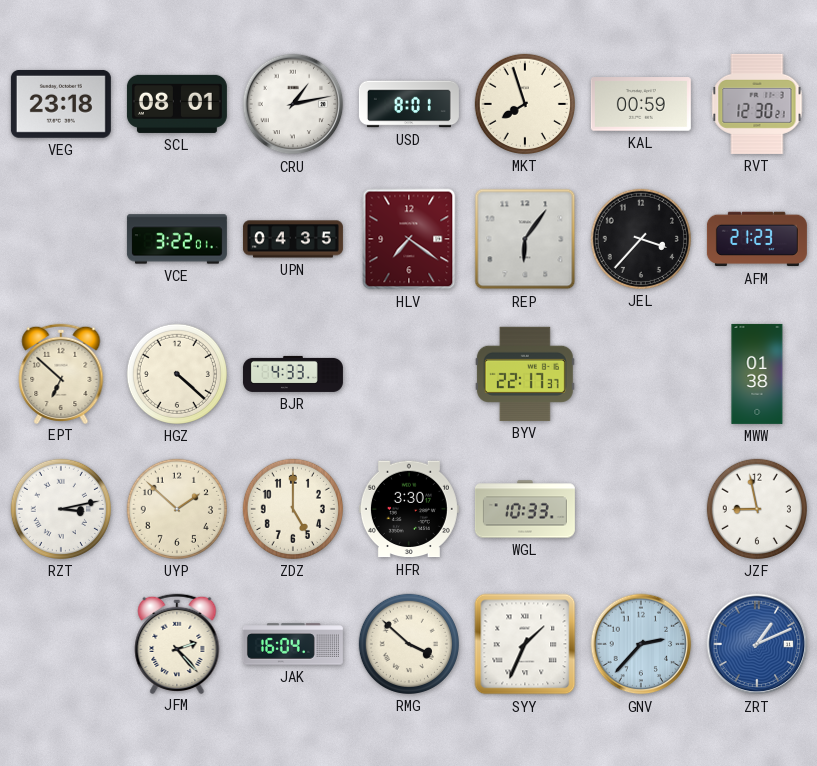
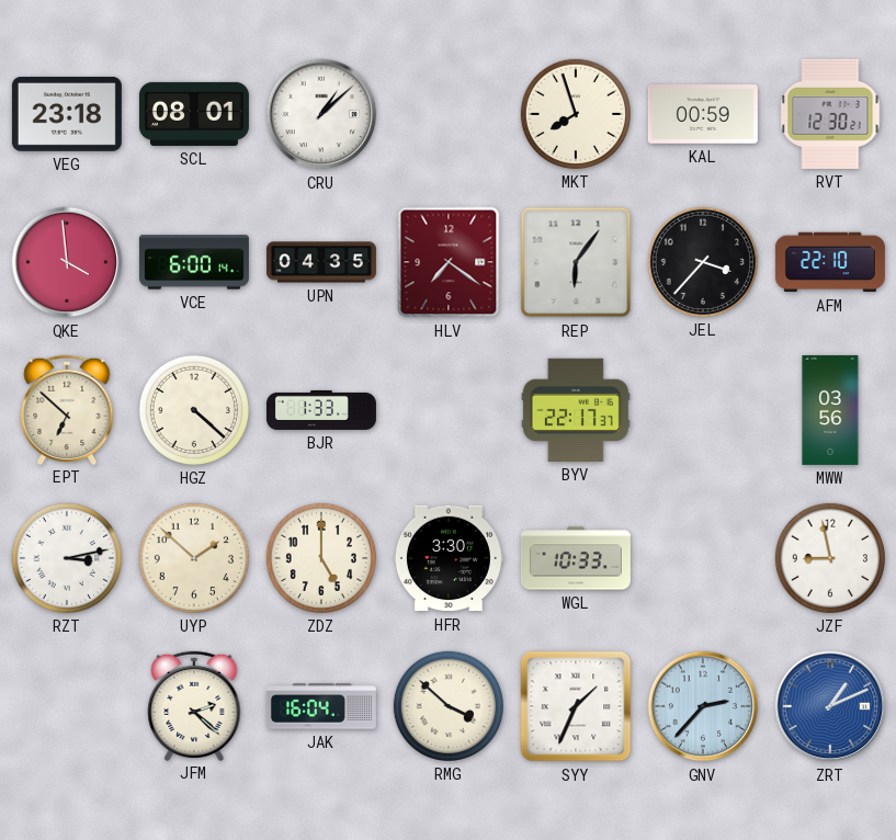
CRU: 1:13 -> 1:08 (321, 114)
USD: 8:01 -> none (409, 104)
QKE: none -> 3:59 (67, 262)
VCE: 3:22 -> 6:00 (194, 262)
AFM: 21:23 -> 22:10 (830, 262)
BJR: 4:33 -> 1:33 (321, 410)
MWW: 01:38 -> 03:56 (830, 410)
JFM: 2:23 -> 2:22 (194, 705)
